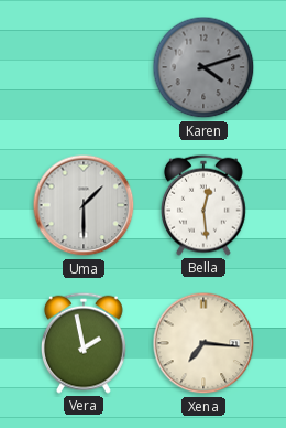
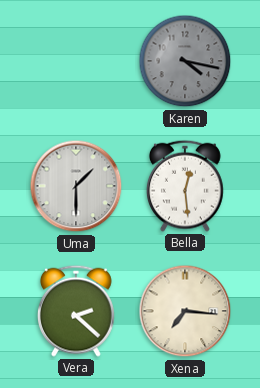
Karen: 4:12 -> 4:17 (185, 61)
Vera: 1:58 -> 2:22 (76, 311)
